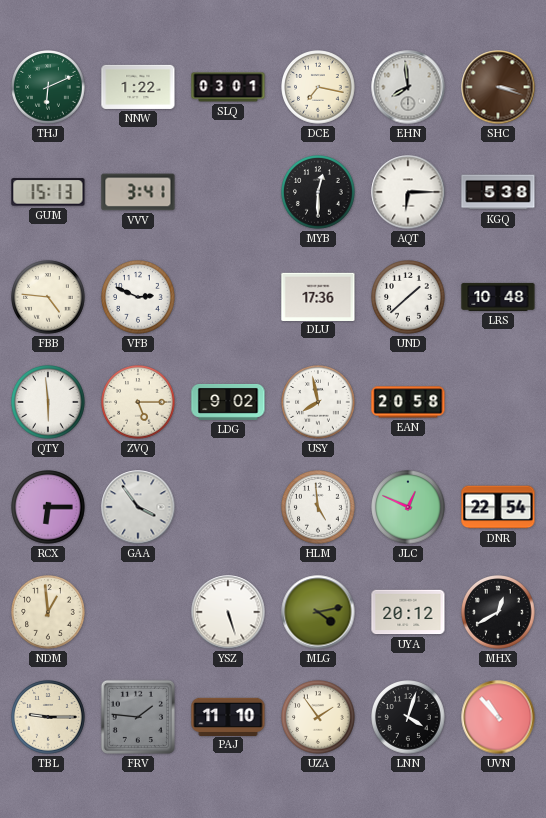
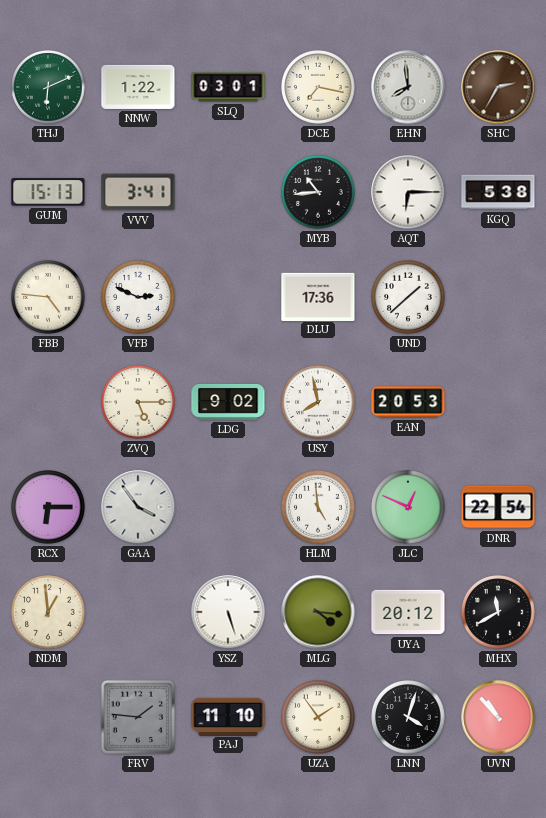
SHC: 3:18 -> 2:35 (498, 87)
MYB: 12:30 -> 10:44 (318, 192)
LRS: 10:48 -> none (498, 297)
QTY: 5:59 -> none (48, 402)
EAN: 20:58 -> 20:53 (408, 402)
MLG: 4:13 -> 4:16 (318, 612)
MHX: 12:40 -> 11:40 (498, 612)
TBL: 9:15 -> none (48, 717)
